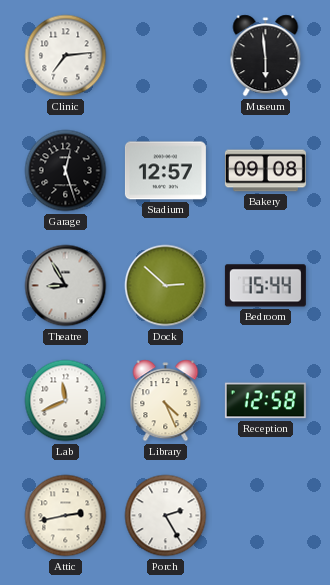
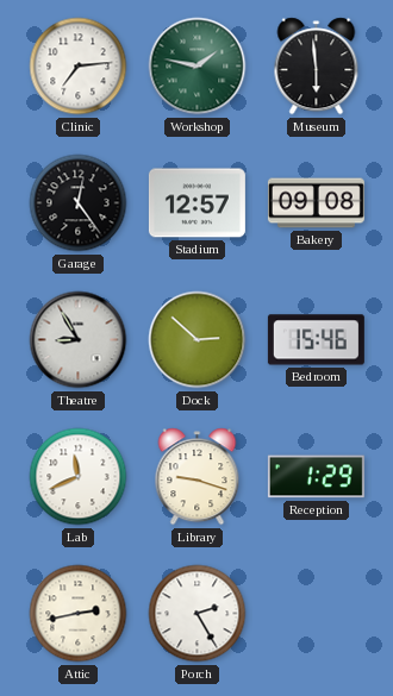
Workshop: none -> 1:47 (198, 67)
Garage: 12:27 -> 12:24 (79, 203)
Bedroom: 15:44 -> 15:46 (316, 340)
Library: 4:26 -> 9:18 (198, 477)
Reception: 12:58 -> 1:29 (316, 477)
